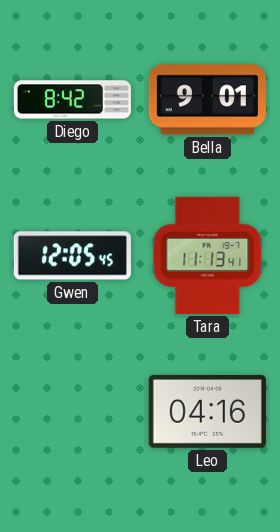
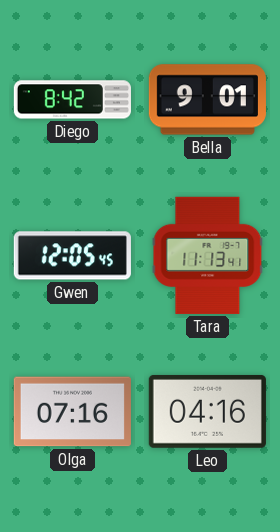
Olga: none -> 07:16 (72, 412)
